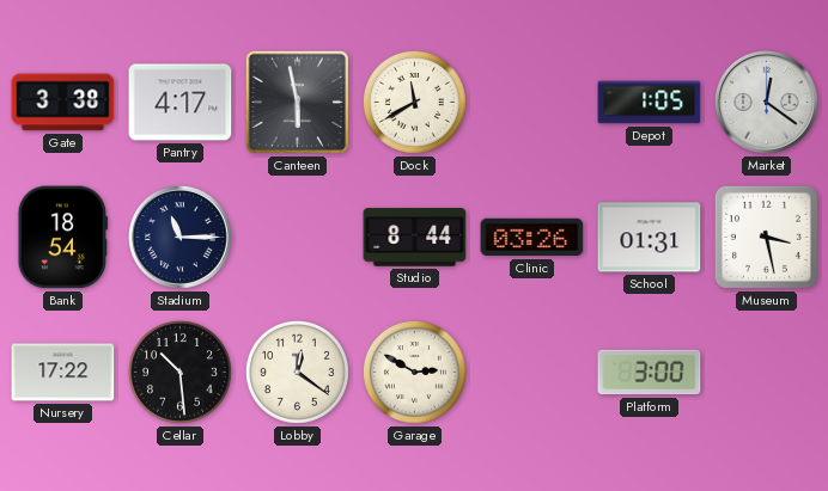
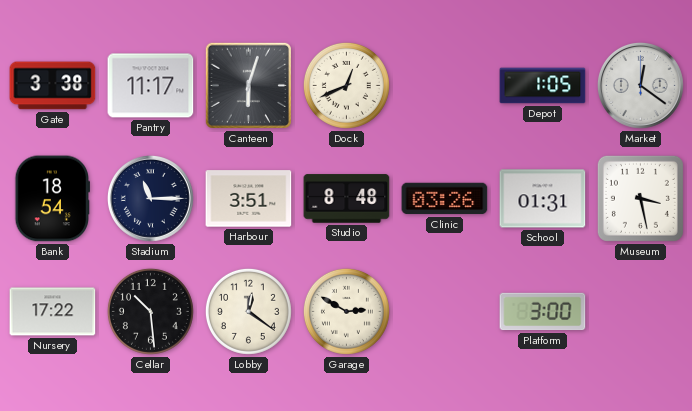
Pantry: 4:17 -> 11:17 (151, 86)
Canteen: 5:58 -> 6:03 (248, 85)
Dock: 11:40 -> 12:41 (346, 85)
Harbour: none -> 3:51 (249, 199)
Studio: 8:44 -> 8:48 (347, 199)
